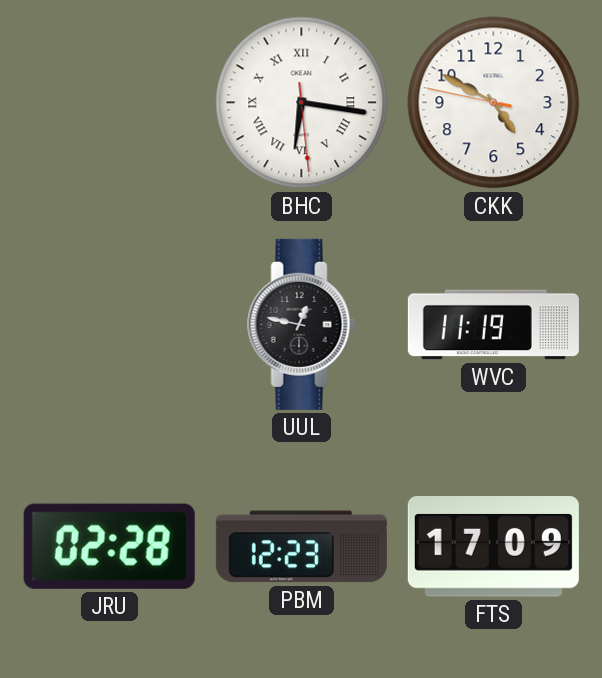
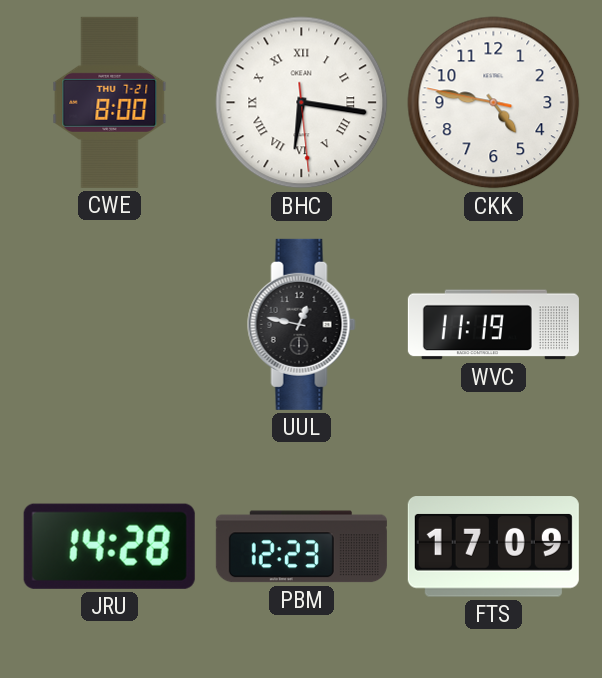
CWE: none -> 8:00 (110, 102)
CKK: 4:49 -> 4:46 (494, 103)
JRU: 02:28 -> 14:28 (109, 546)
